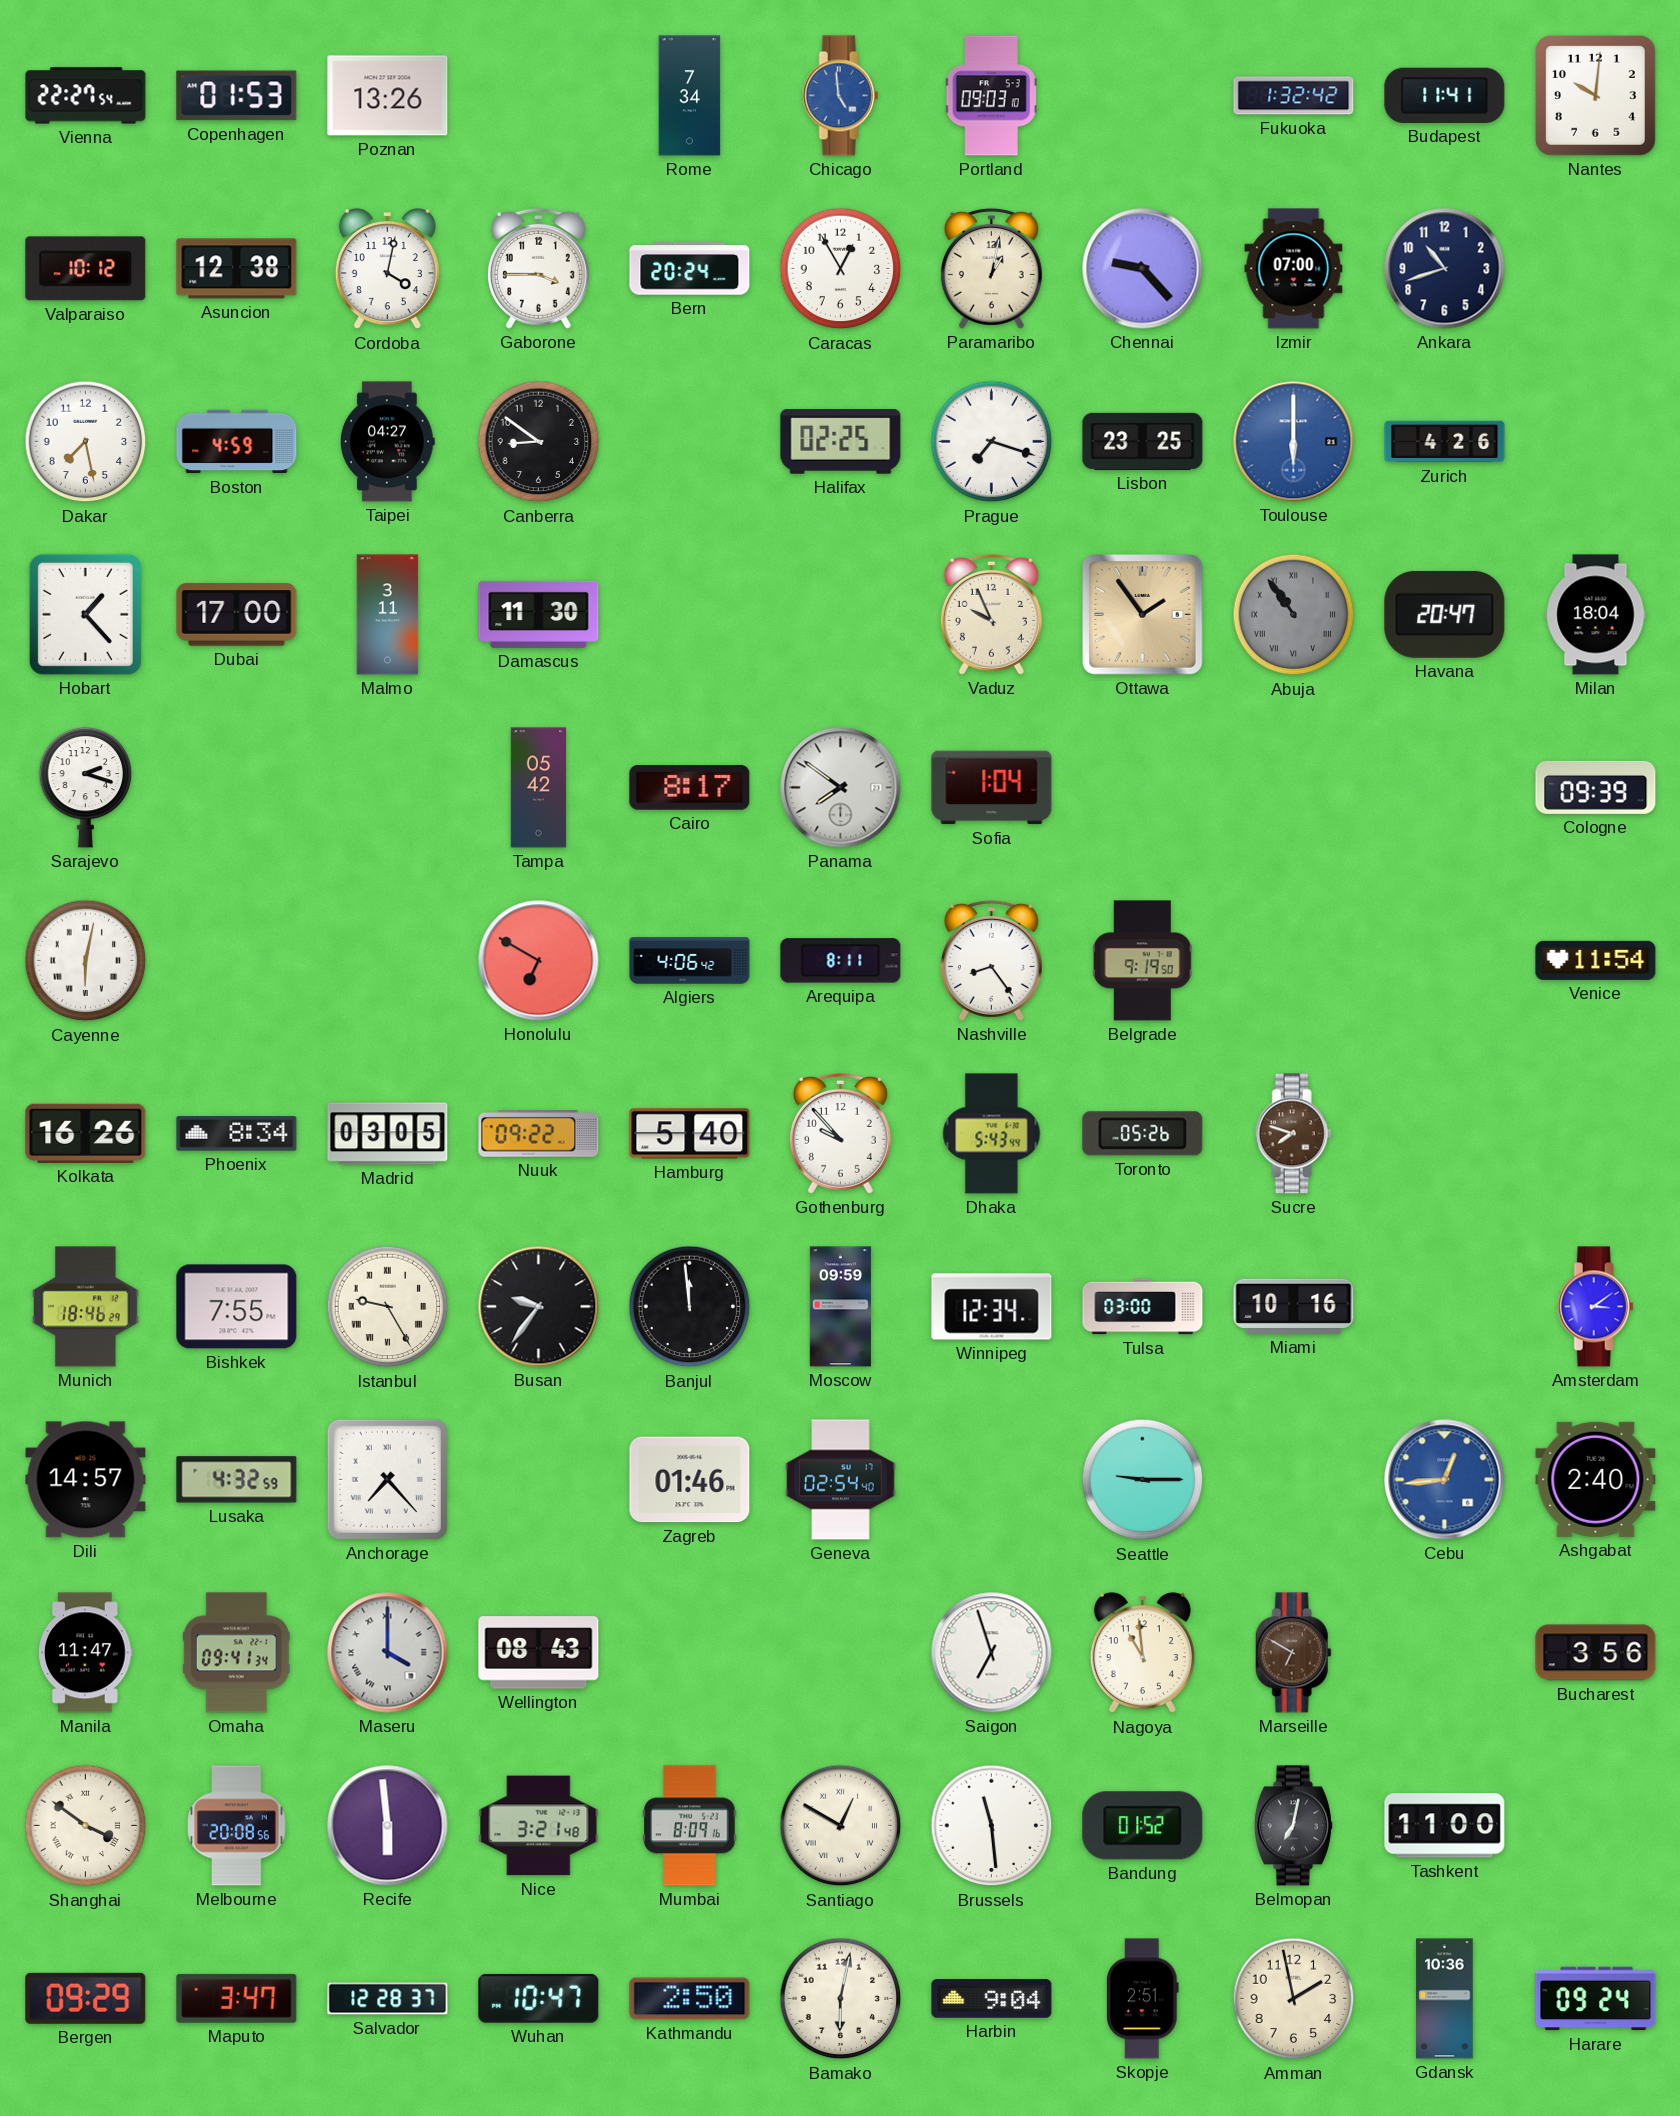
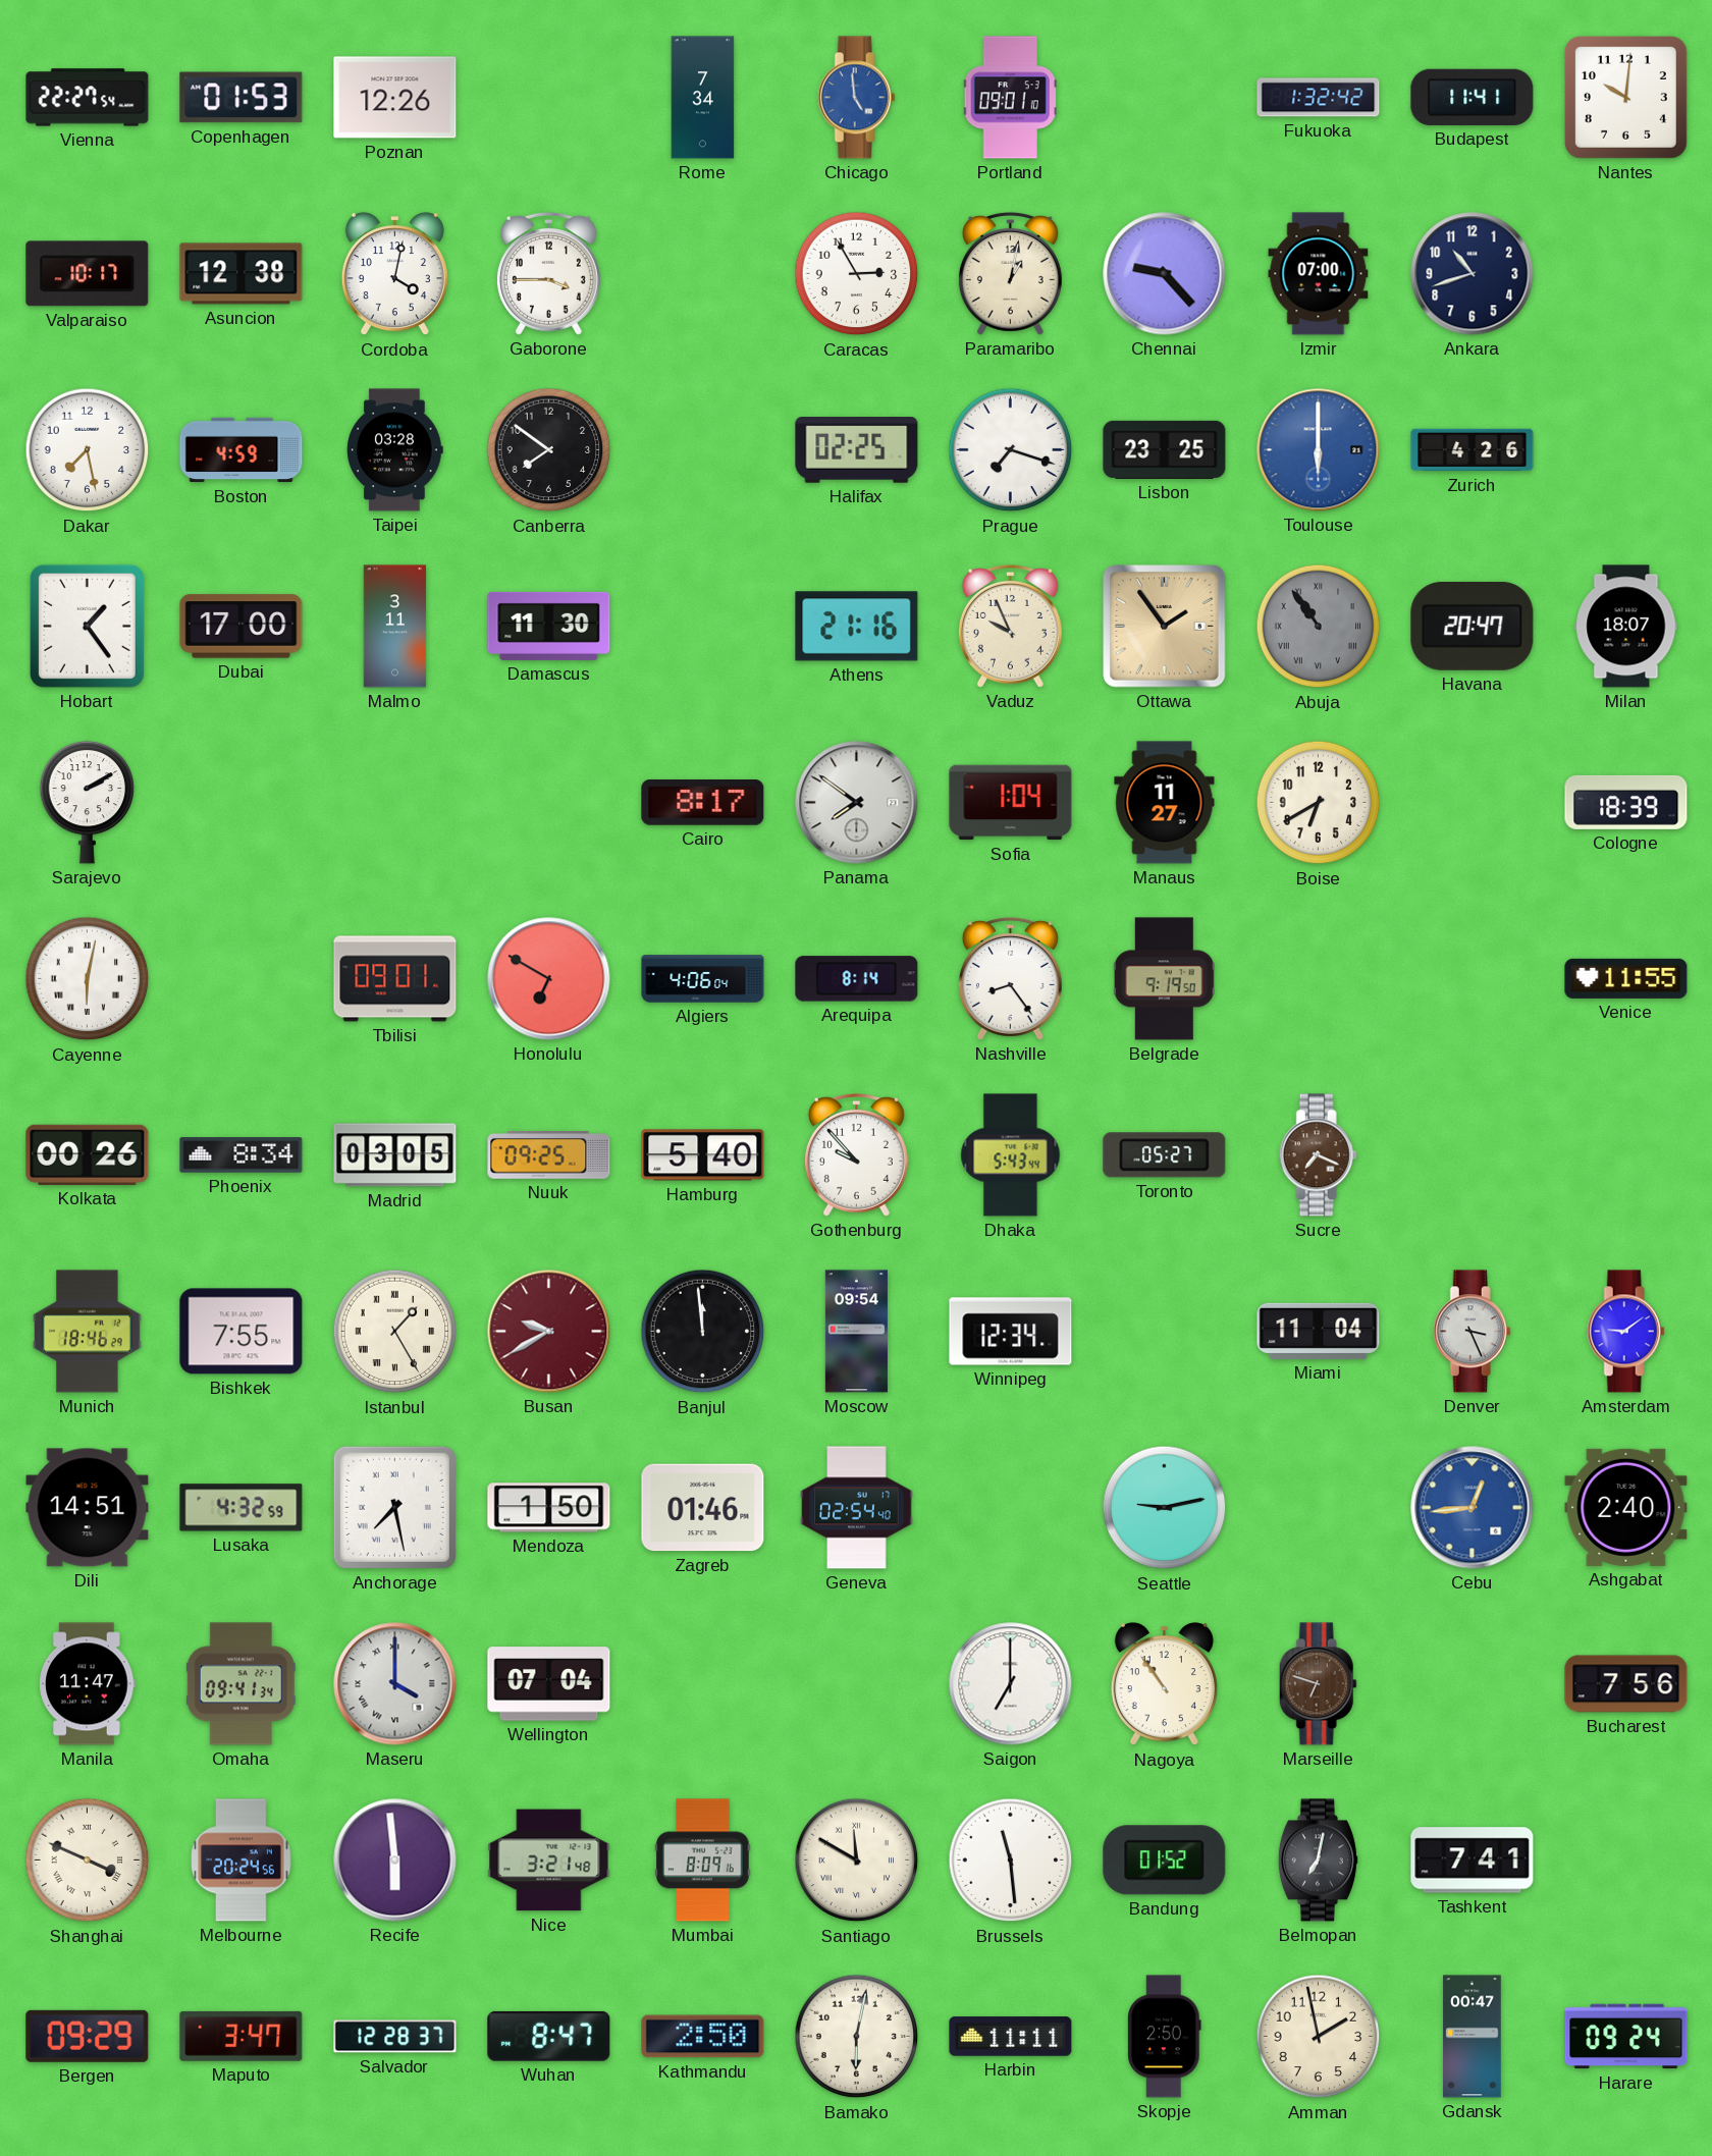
Poznan: 13:26 -> 12:26 (395, 98)
Portland: 09:03 -> 09:01 (1010, 98)
Valparaiso: 10:12 -> 10:17 (88, 274)
Bern: 20:24 -> none (690, 269)
Caracas: 12:55 -> 2:55 (857, 274)
Taipei: 04:27 -> 03:28 (395, 450)
Canberra: 8:51 -> 7:51 (549, 450)
Hobart: 1:23 -> 1:24 (87, 626)
Athens: none -> 21:16 (857, 627)
Milan: 18:04 -> 18:07 (1626, 627)
Sarajevo: 2:18 -> 2:10 (88, 802)
Tampa: 05:42 -> none (539, 788)
Manaus: none -> 11:27 (1165, 803)
Boise: none -> 6:40 (1319, 803)
Cologne: 09:39 -> 18:39 (1626, 802)
Tbilisi: none -> 09:01 (395, 979)
Algiers: 4:06:42 -> 4:06:04 (703, 979)
Arequipa: 8:11 -> 8:14 (857, 979)
Venice: 11:54 -> 11:55 (1626, 978)
Kolkata: 16:26 -> 00:26 (88, 1154)
Nuuk: 09:22 -> 09:25 (549, 1155)
Toronto: 05:26 -> 05:27 (1165, 1155)
Sucre: 7:48 -> 7:19 (1318, 1155)
Istanbul: 9:25 -> 1:25 (395, 1332)
Busan: 9:36 -> 9:40 (549, 1332)
Busan dial: black -> burgundy (549, 1332)
Moscow: 09:59 -> 09:54 (856, 1332)
Tulsa: 03:00 -> none (1143, 1307)
Miami: 10:16 -> 11:04 (1319, 1331)
Denver: none -> 3:26 (1472, 1332)
Amsterdam: 3:09 -> 9:09 (1625, 1332)
Dili: 14:57 -> 14:51 (88, 1508)
Anchorage: 7:23 -> 7:28 (394, 1507)
Mendoza: none -> 1:50 (549, 1508)
Seattle: 9:15 -> 9:13 (1165, 1508)
Wellington: 08:43 -> 07:04 (549, 1684)
Saigon: 6:57 -> 7:00 (1011, 1684)
Nagoya: 10:59 -> 10:54 (1164, 1684)
Marseille: 6:50 -> 6:48 (1318, 1684)
Bucharest: 3:56 -> 7:56 (1626, 1684)
Shanghai: 3:51 -> 3:49 (88, 1861)
Melbourne: 20:08 -> 20:24 (242, 1861)
Santiago: 12:50 -> 11:50 (857, 1861)
Tashkent: 11:00 -> 7:41 (1473, 1861)
Wuhan: 10:47 -> 8:47 (549, 2036)
Harbin: 9:04 -> 11:11 (1011, 2037)
Skopje: 2:51 -> 2:50 (1165, 2037)
Gdansk: 10:36 -> 00:47 (1473, 2037)
